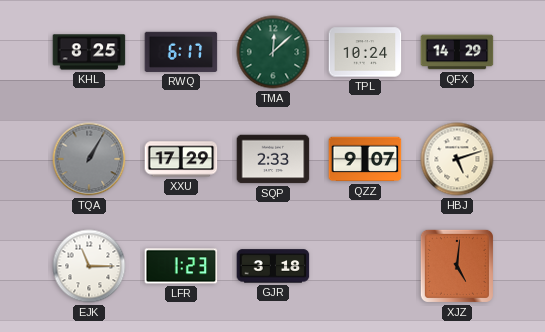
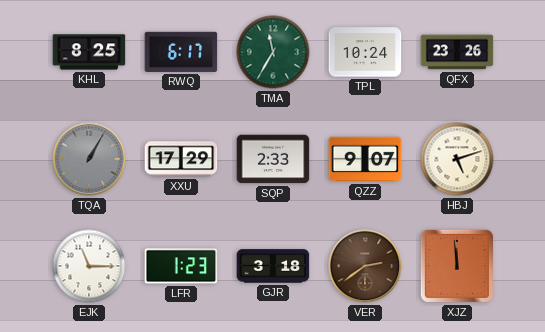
TMA: 12:08 -> 11:35 (273, 52)
QFX: 14:29 -> 23:26 (457, 52)
VER: none -> 2:39 (365, 266)
XJZ: 5:01 -> 11:59 (457, 266)
